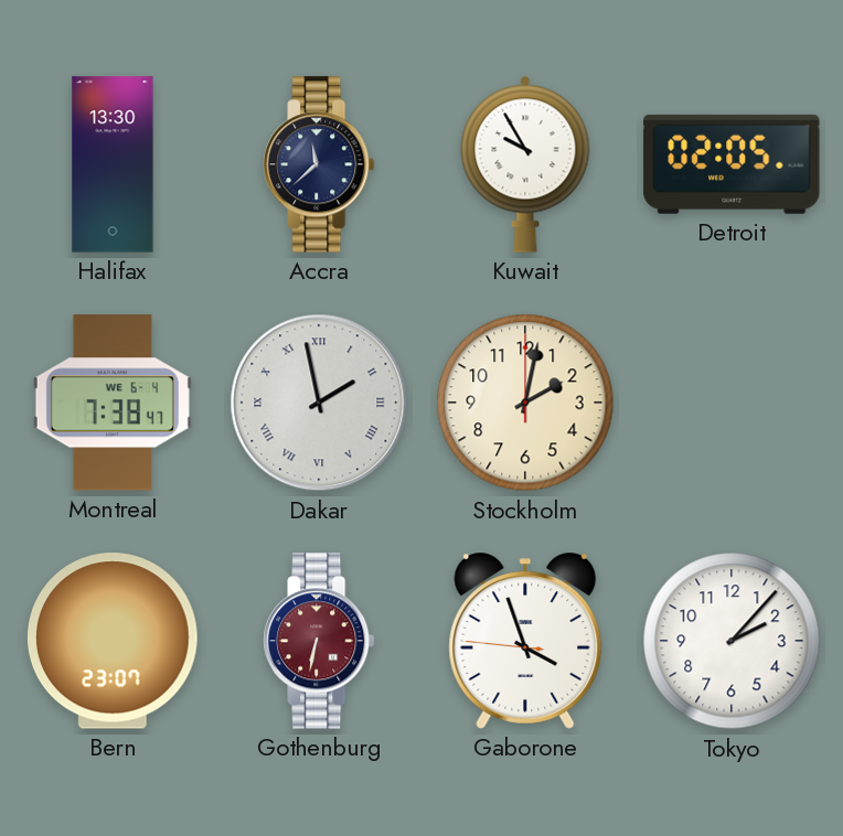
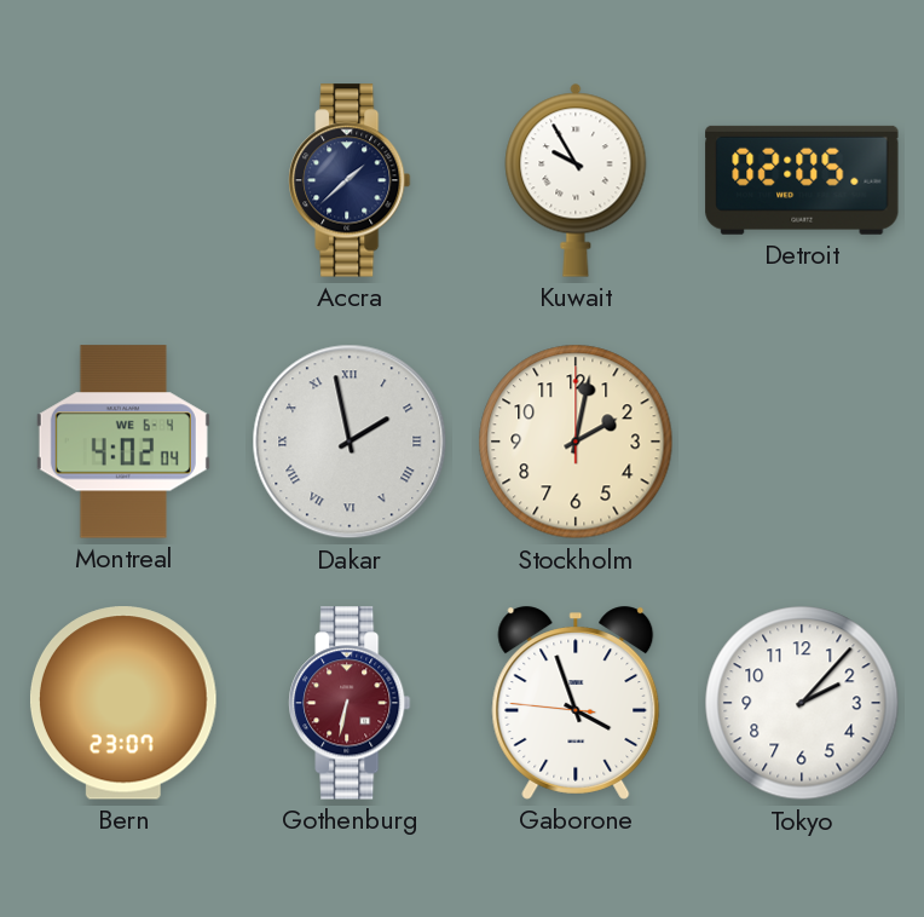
Halifax: 13:30 -> none (113, 164)
Accra: 11:38 -> 1:38 (350, 180)
Montreal: 7:38 -> 4:02 (123, 442)
